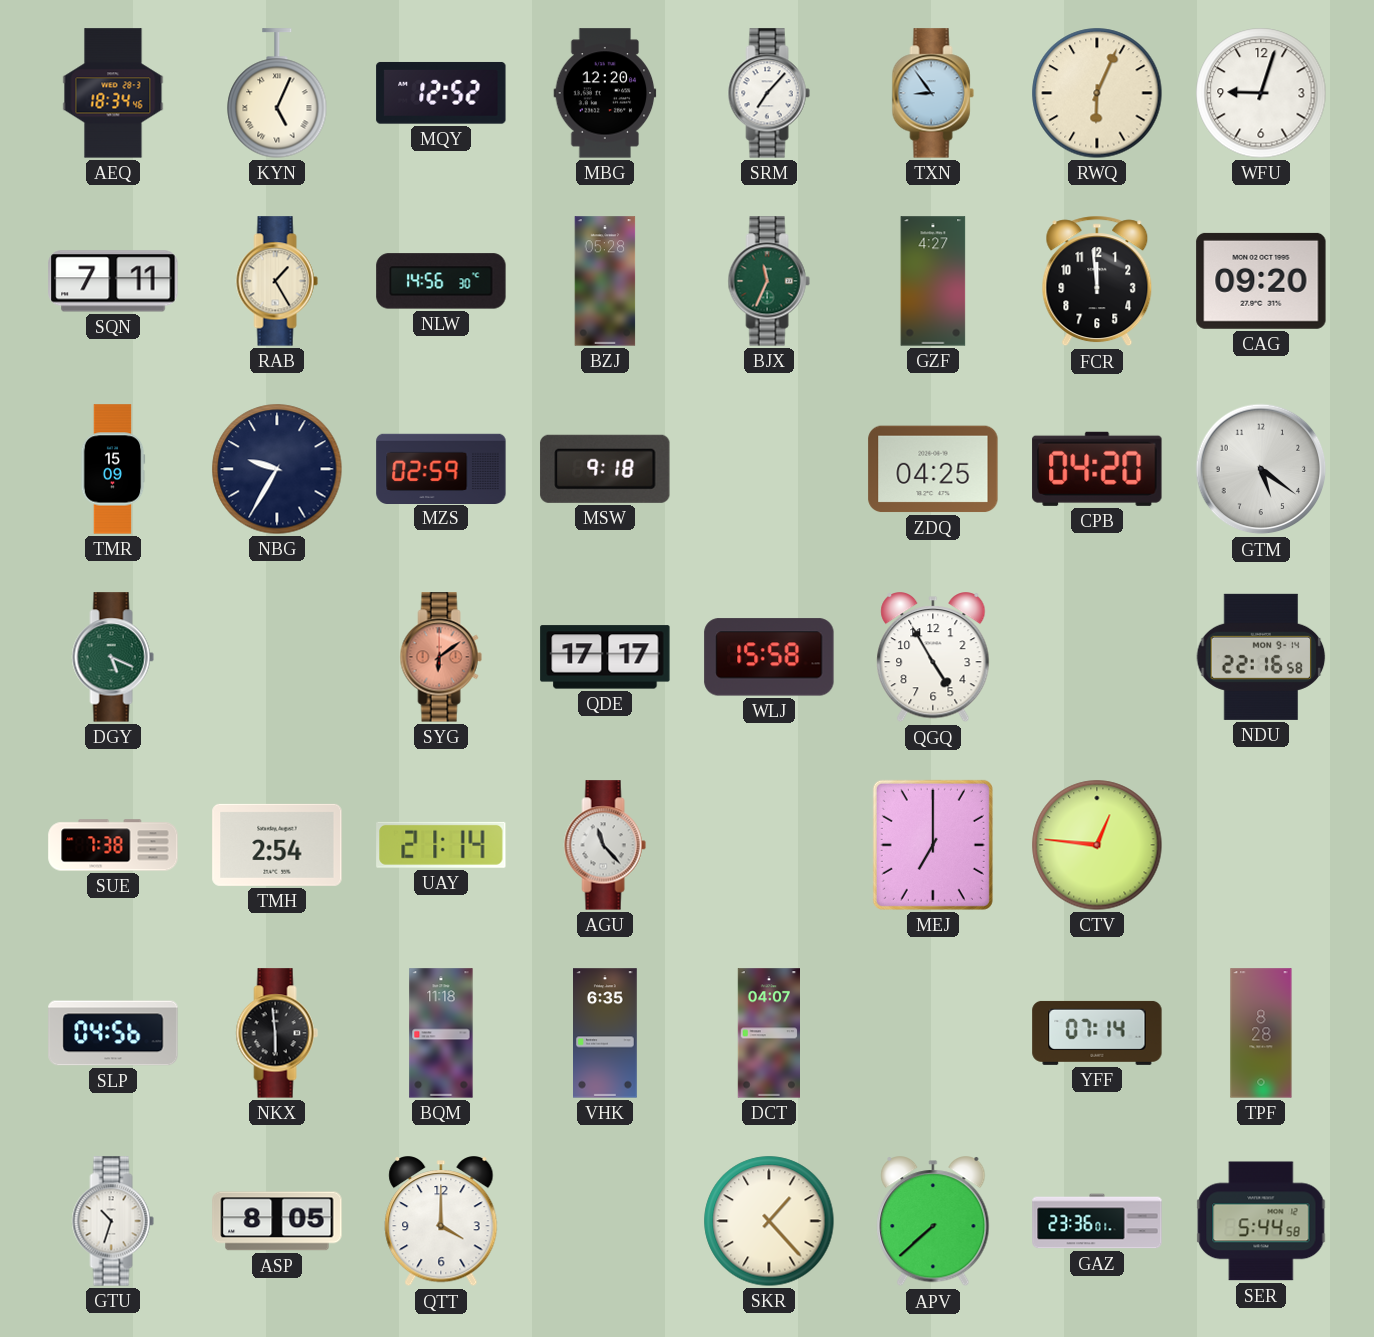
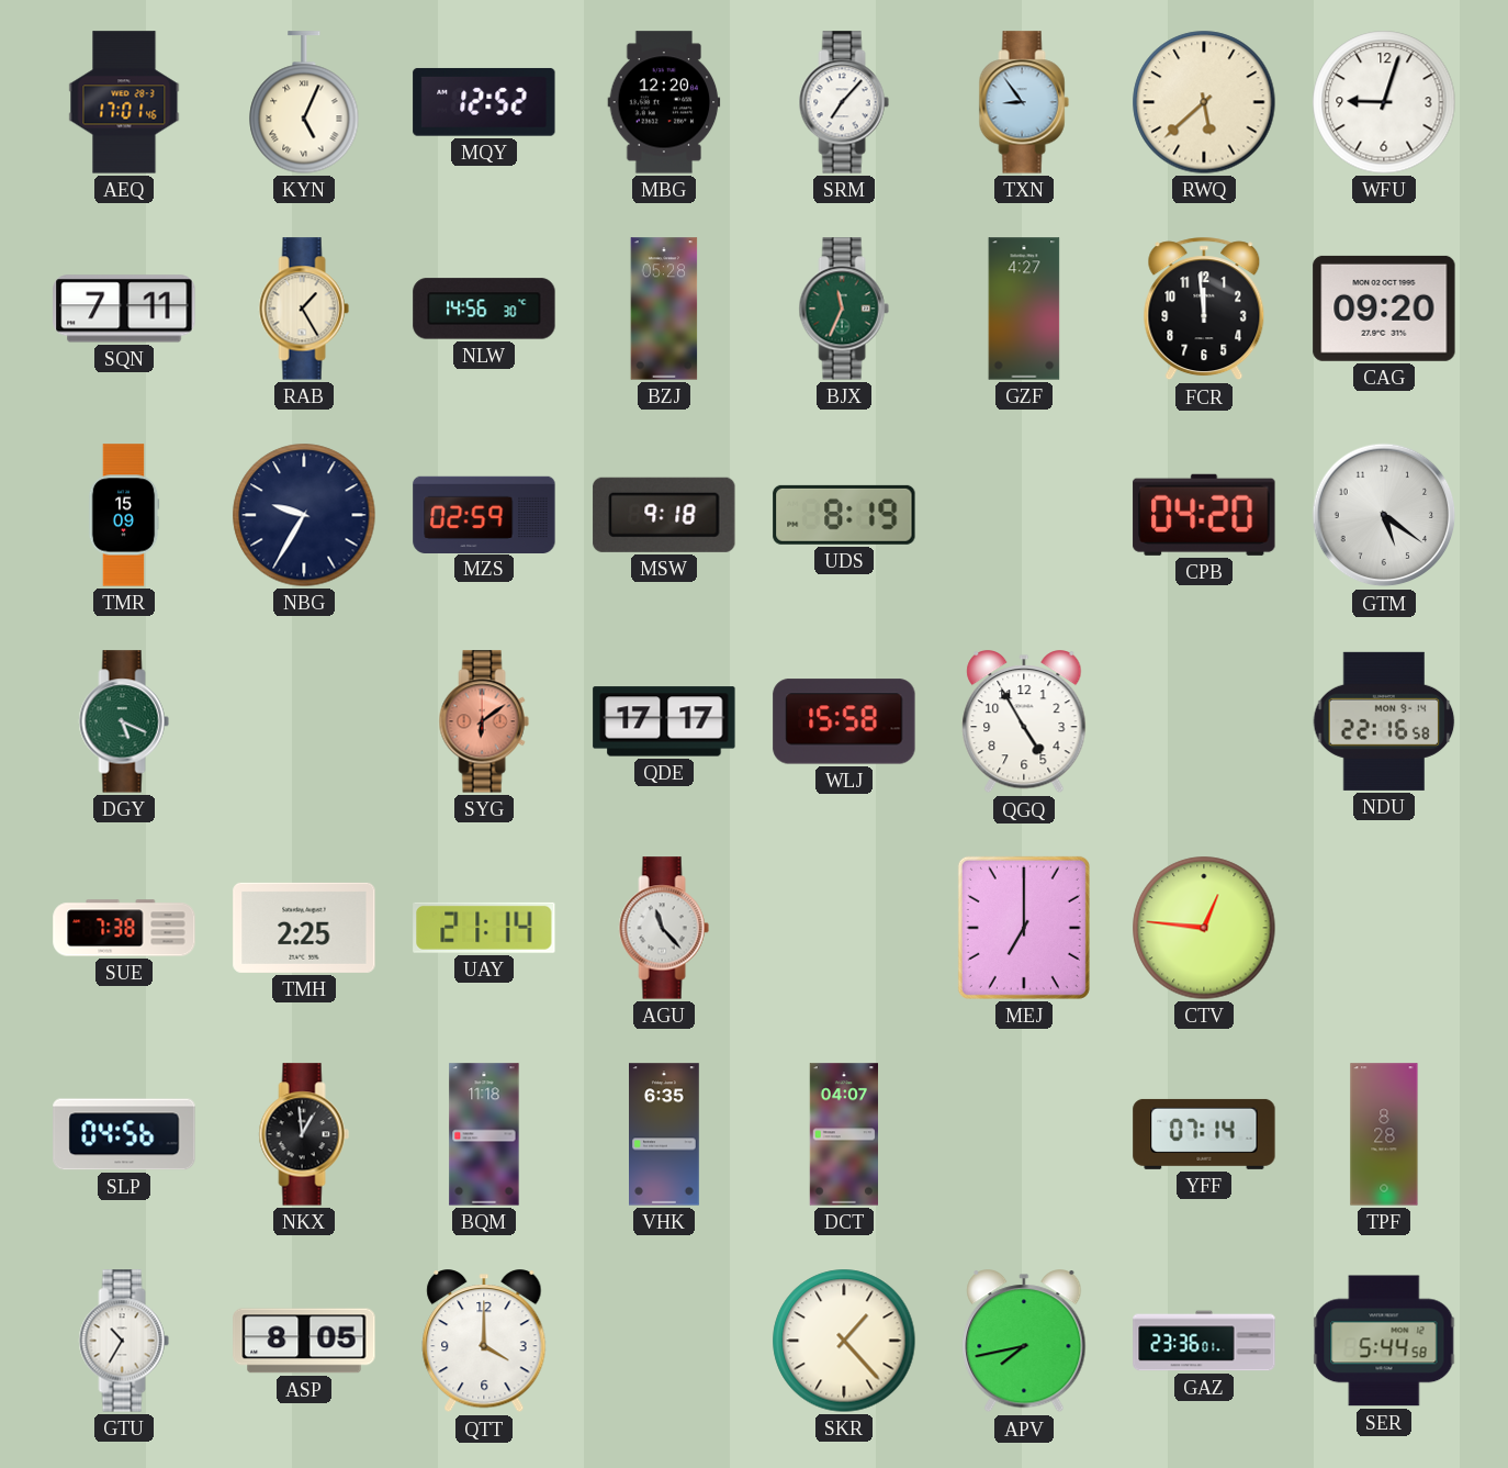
AEQ: 18:34 -> 17:01 (124, 102)
RWQ: 6:04 -> 5:38 (1204, 102)
UDS: none -> 8:19 (844, 515)
ZDQ: 04:25 -> none (933, 469)
TMH: 2:54 -> 2:25 (304, 928)
NKX: 5:59 -> 12:59 (304, 1134)
GTU: 10:33 -> 10:35 (124, 1341)
APV: 7:38 -> 7:43 (1024, 1342)
